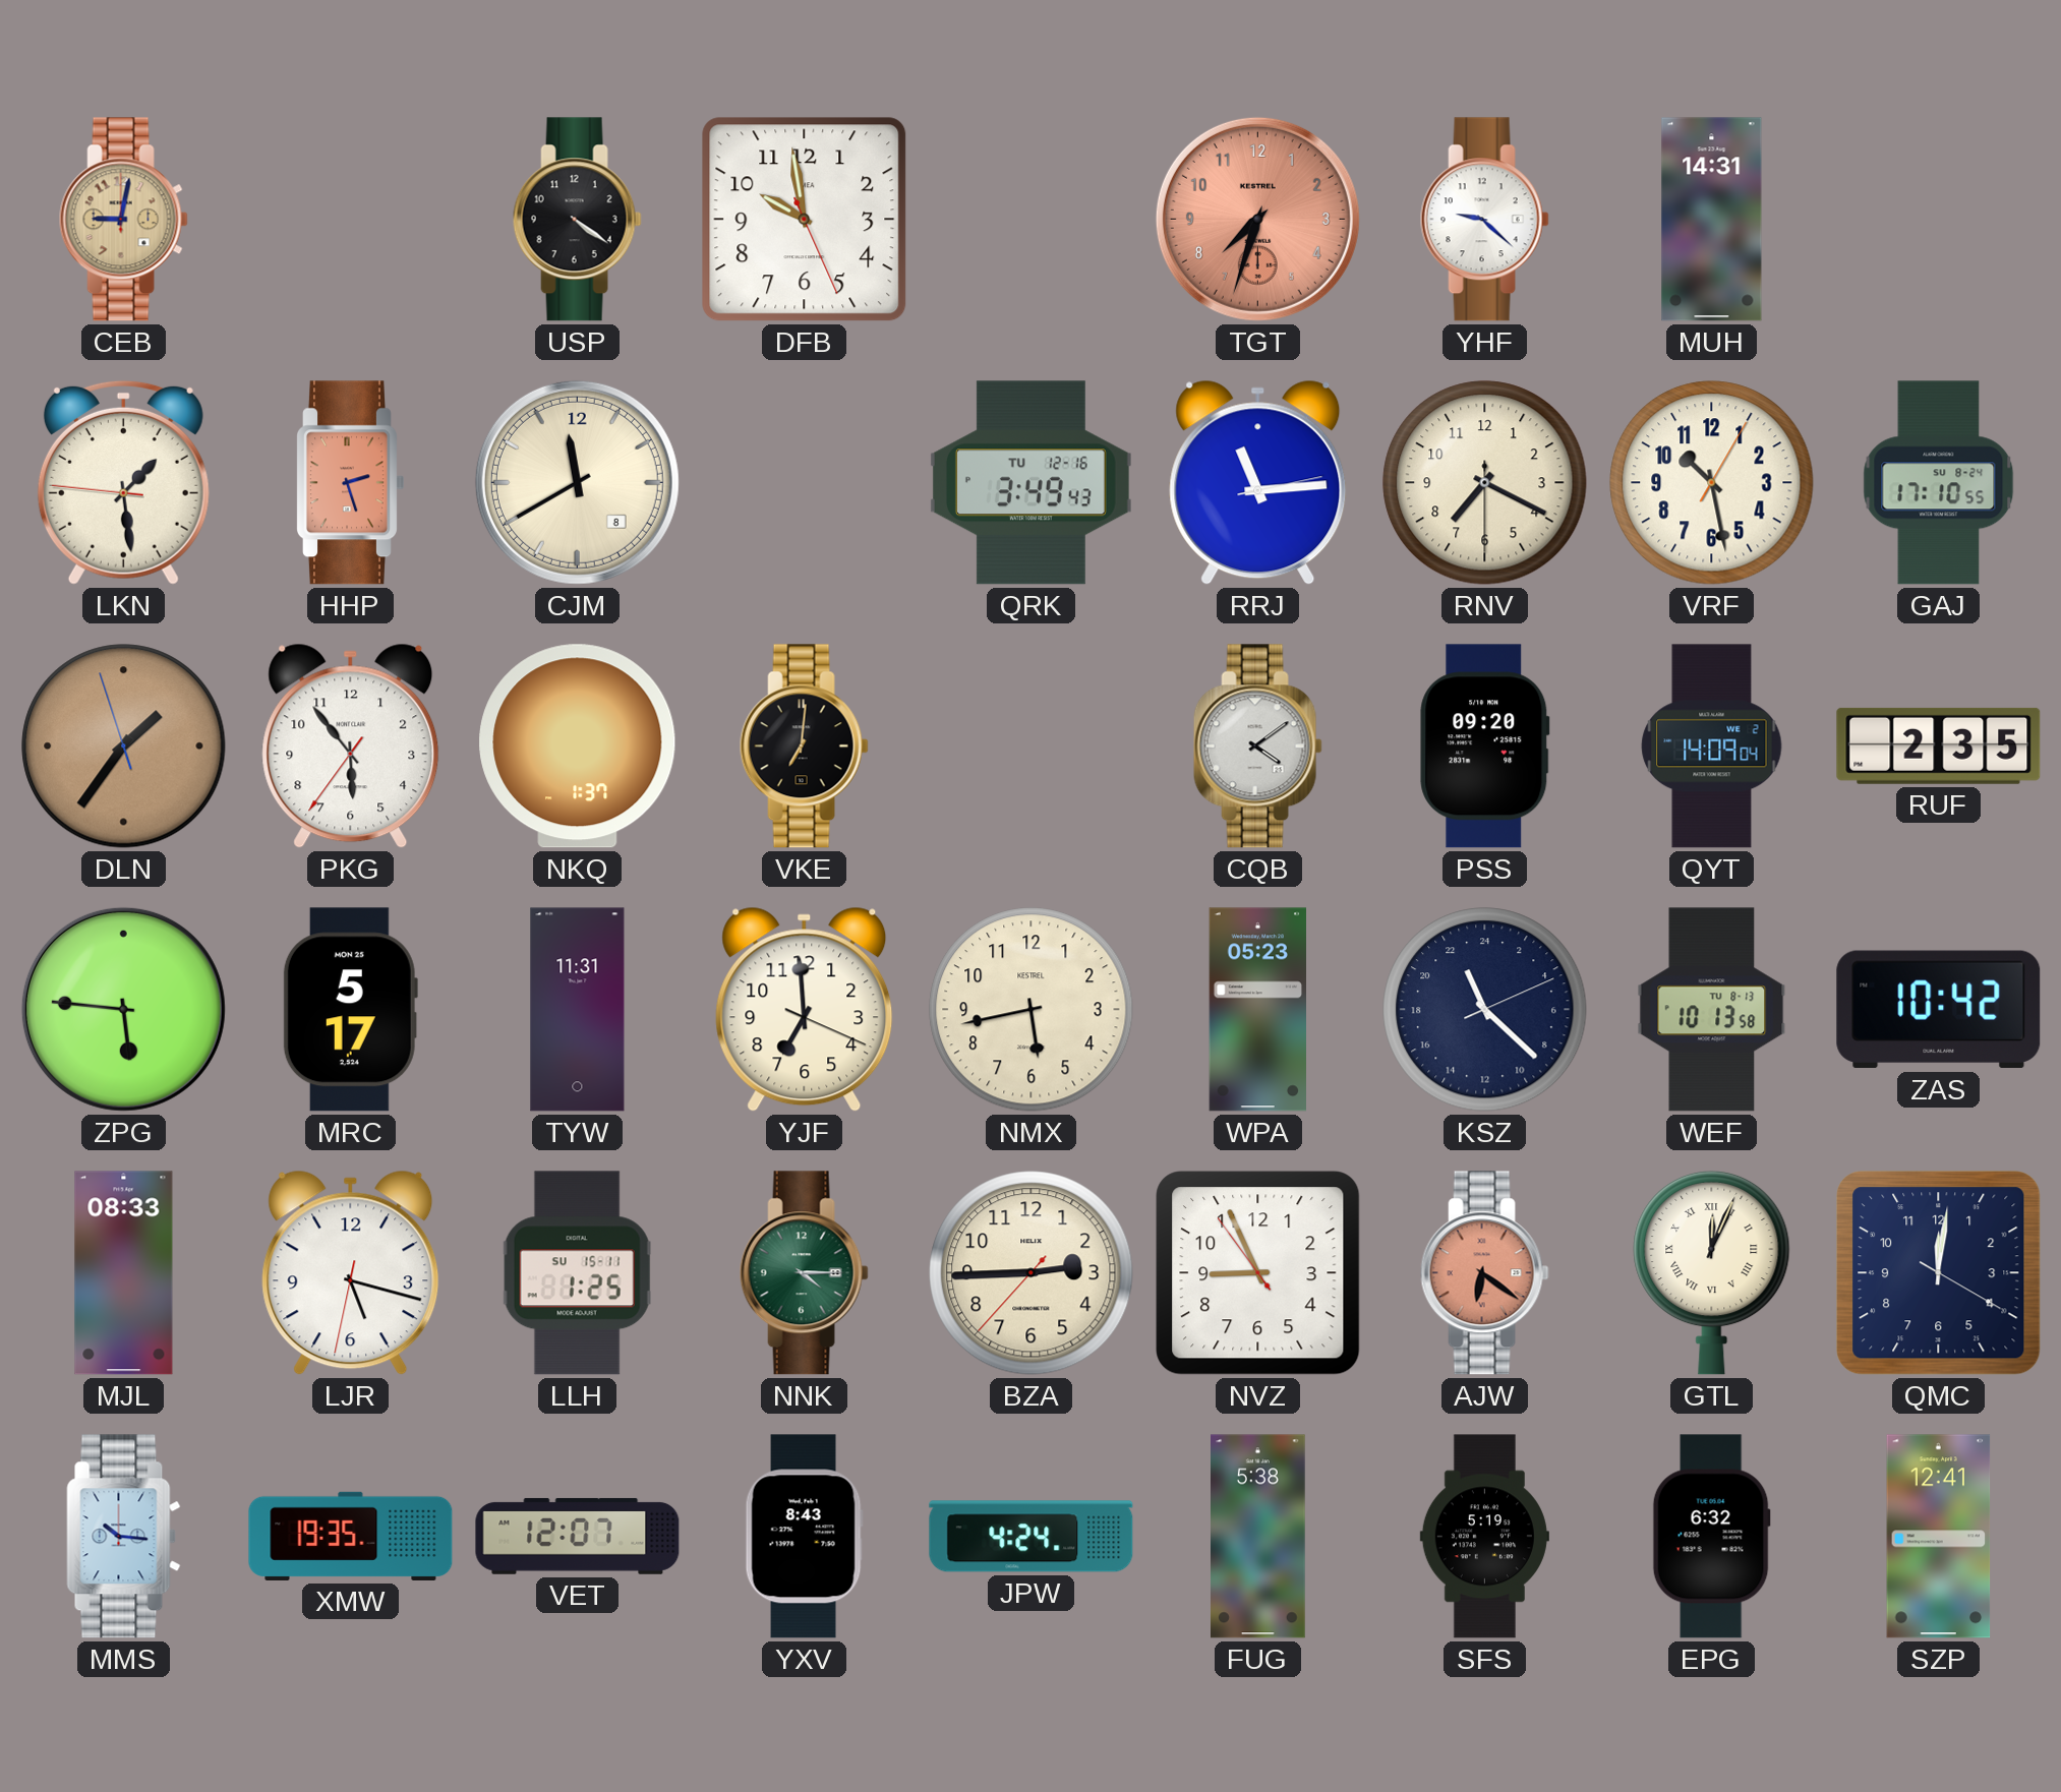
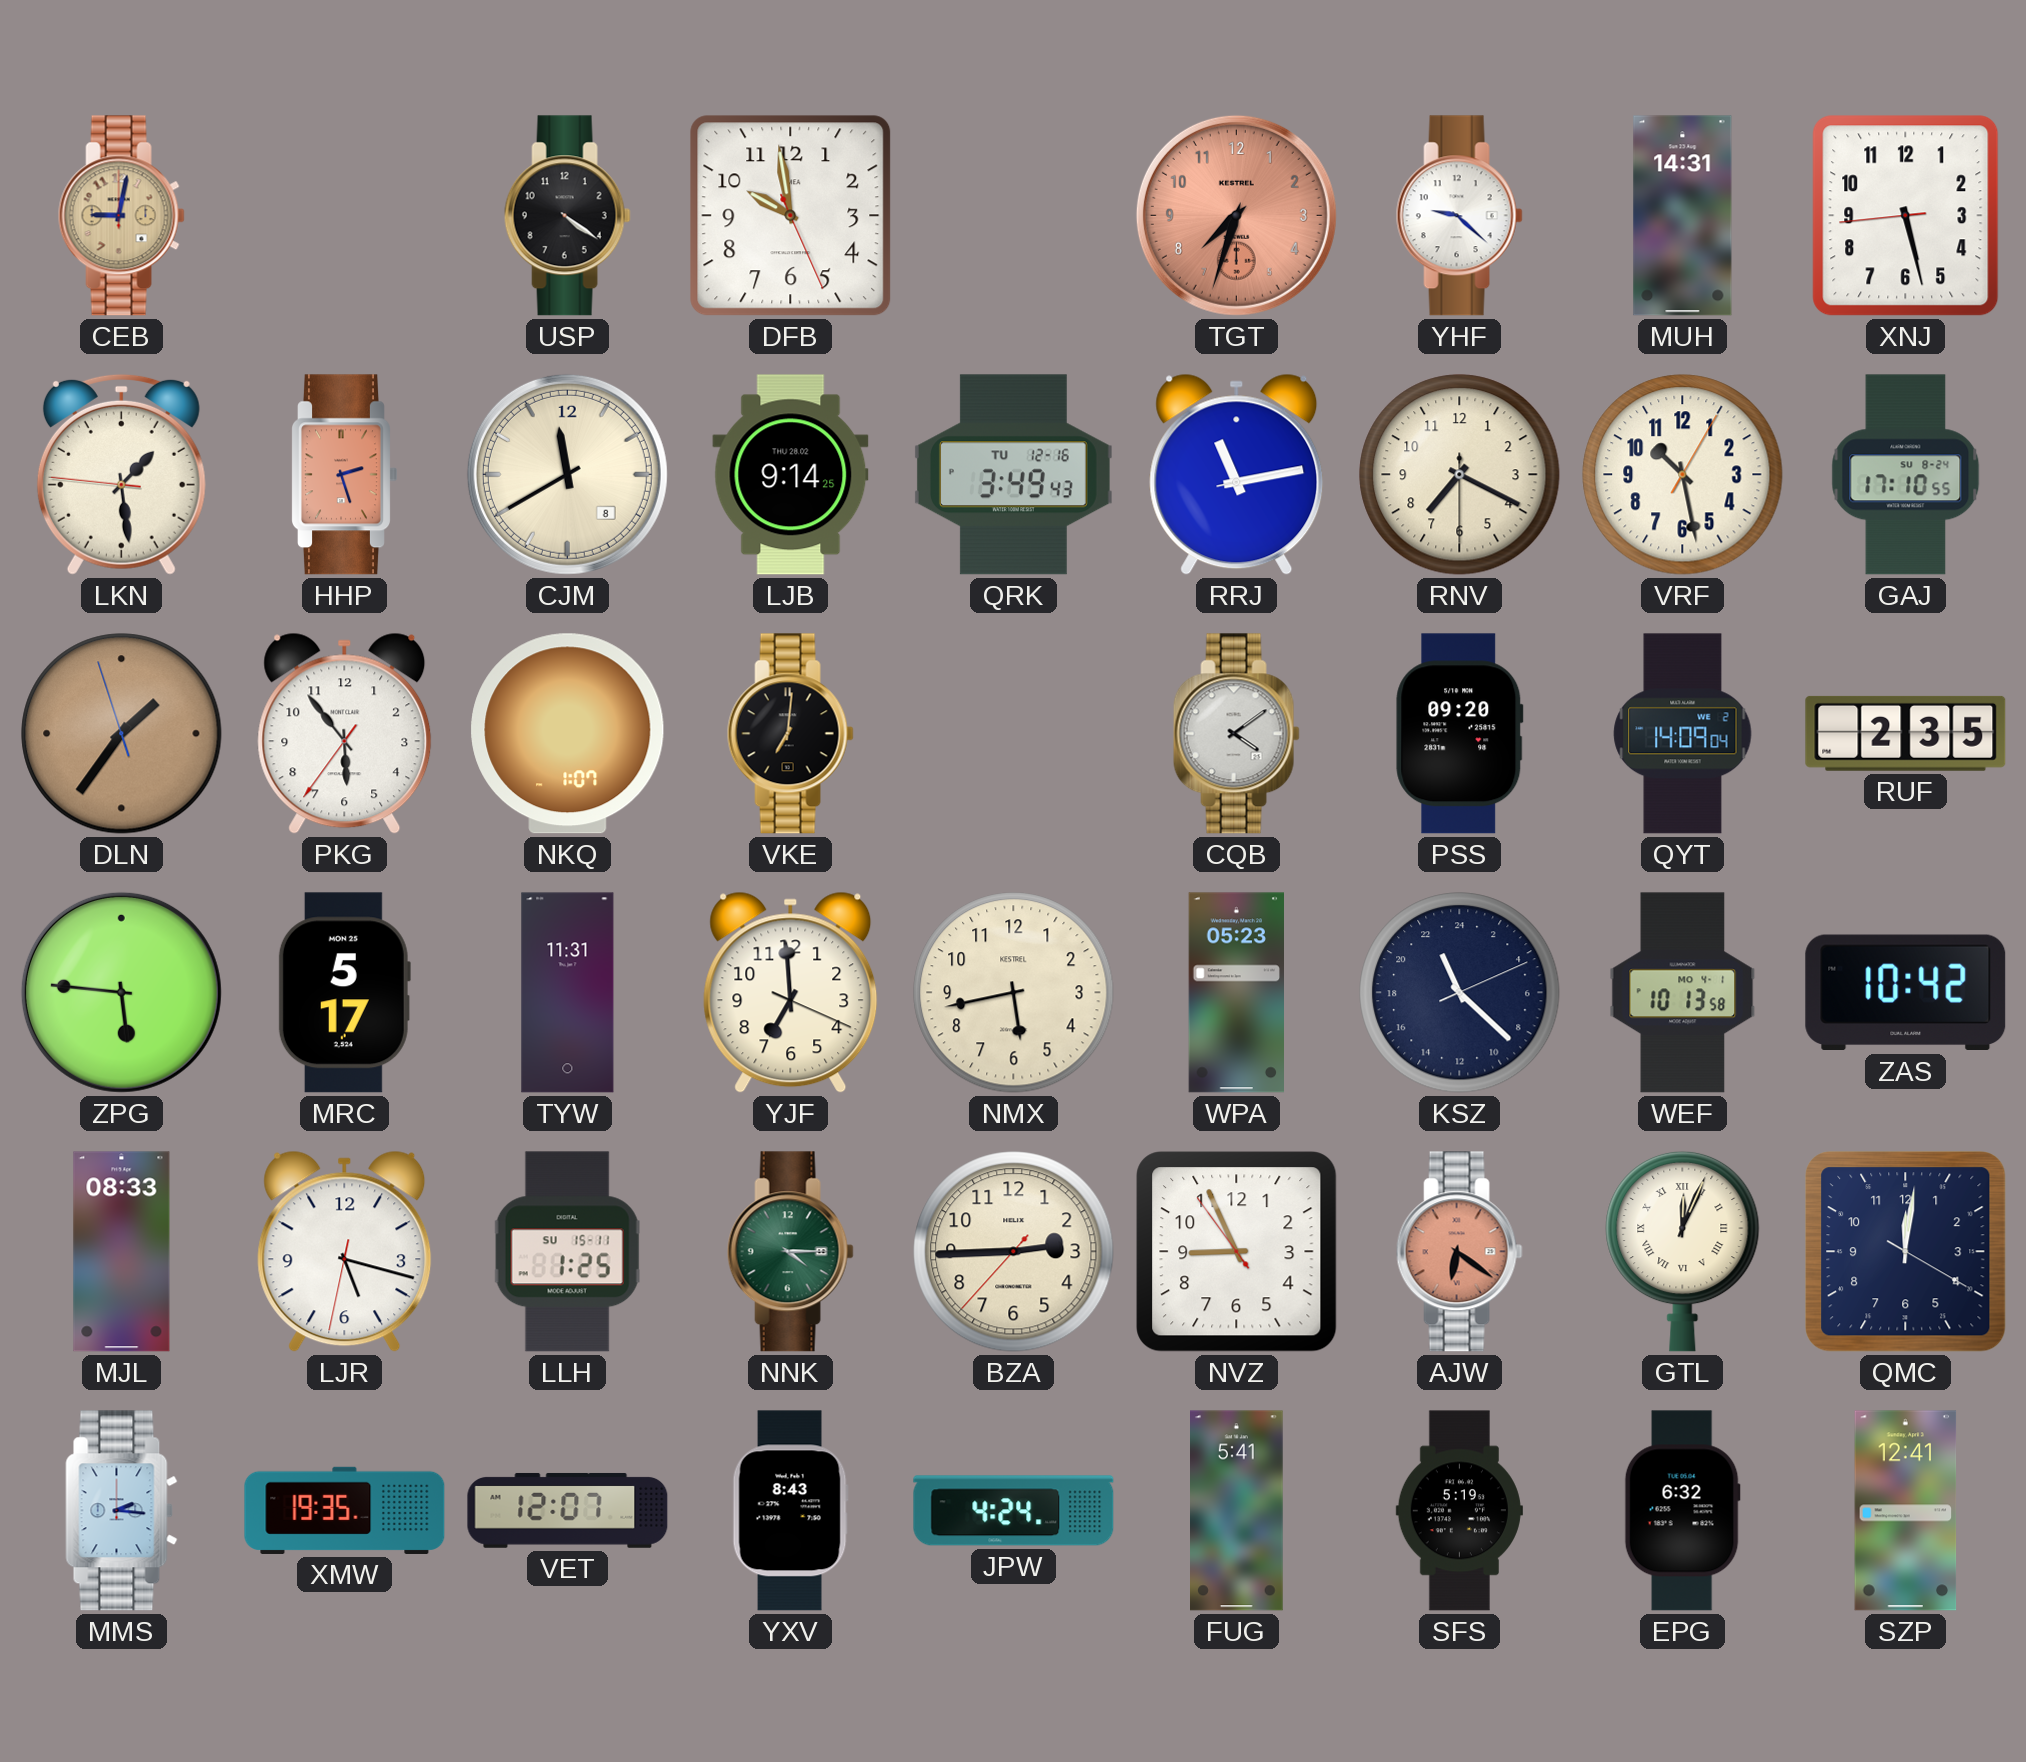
XNJ: none -> 5:27 (1906, 216)
LJB: none -> 9:14 (791, 475)
RRJ: 11:14 -> 11:13 (1237, 474)
NKQ: 1:37 -> 1:07 (568, 734)
WEF date: TU 8-13 -> MO 4-1 (1683, 993)
MMS: 10:16 -> 2:16 (122, 1511)
FUG: 5:38 -> 5:41 (1237, 1511)
